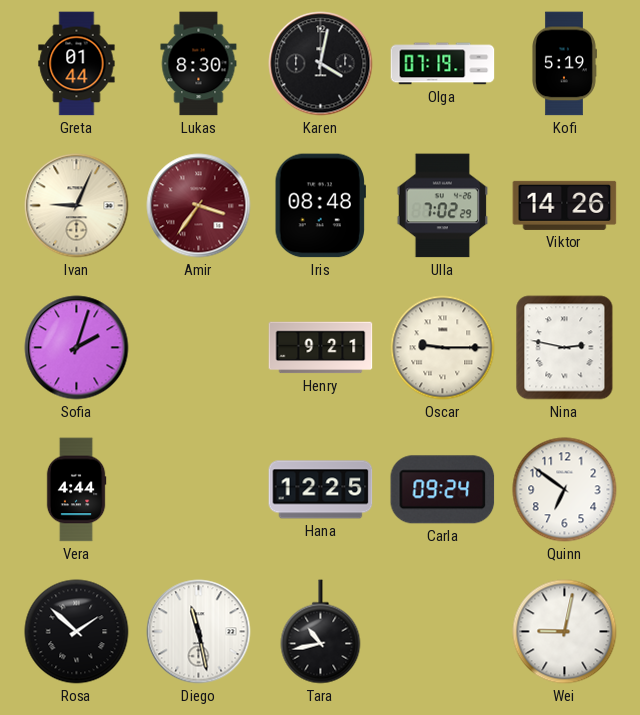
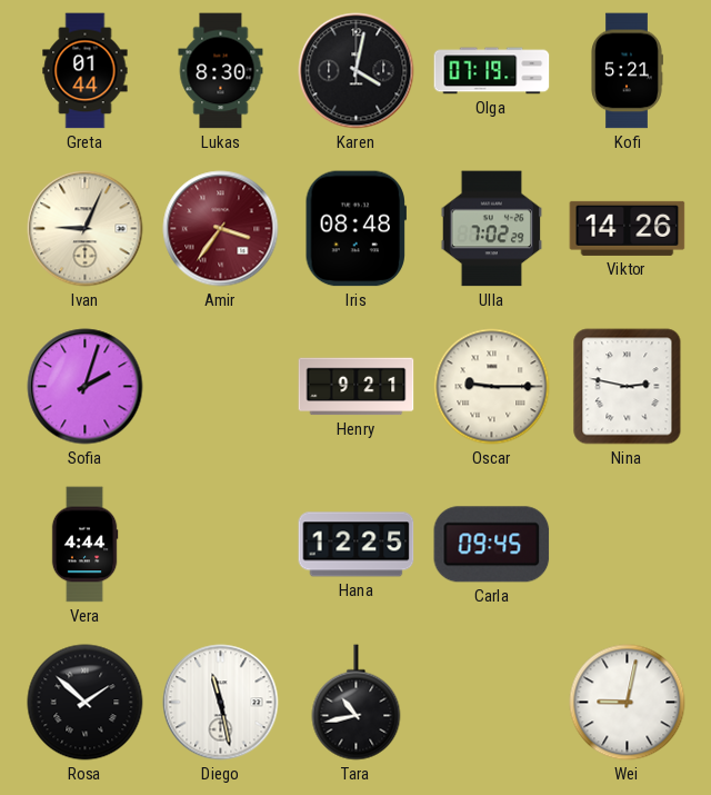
Kofi: 5:19 -> 5:21 (628, 71)
Carla: 09:24 -> 09:45 (492, 545)
Quinn: 6:51 -> none (565, 490)
